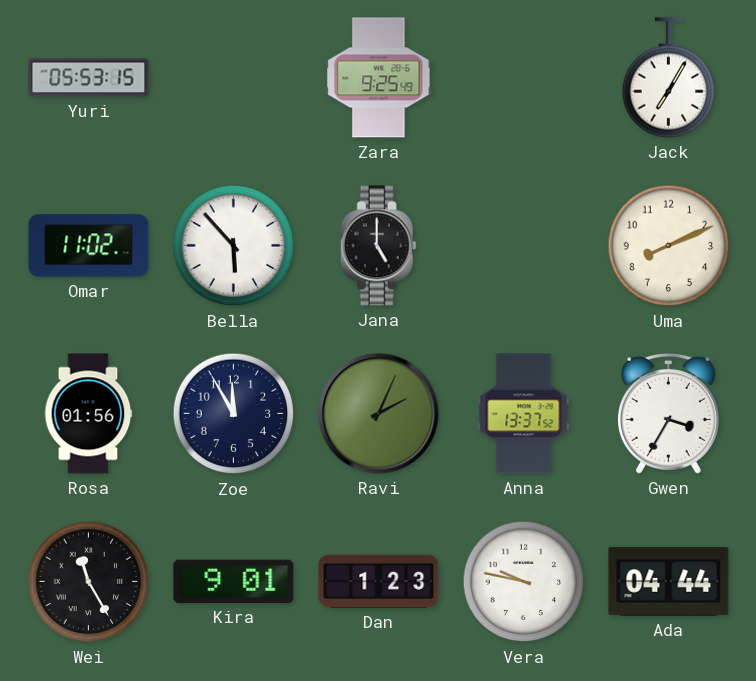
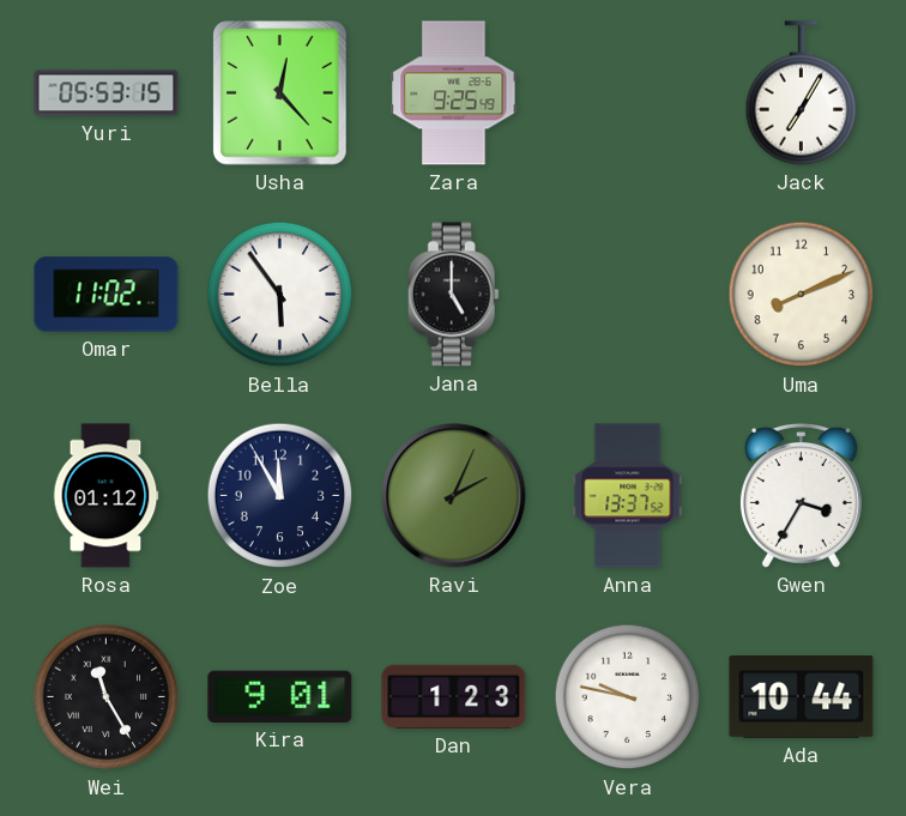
Usha: none -> 12:23 (280, 93)
Bella: 5:53 -> 5:54 (280, 295)
Rosa: 01:56 -> 01:12 (105, 496)
Ada: 04:44 -> 10:44 (802, 697)
